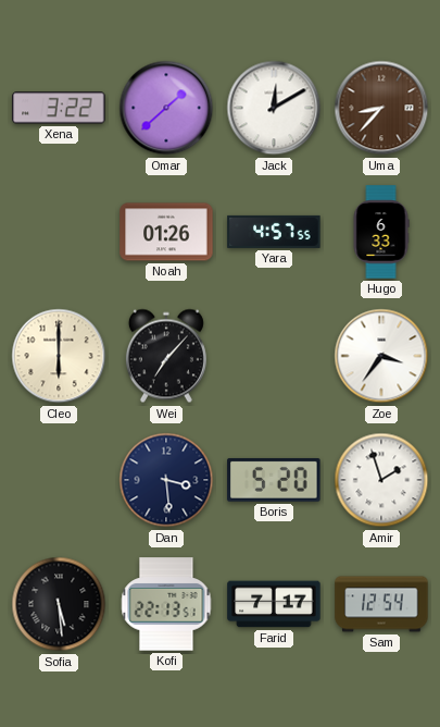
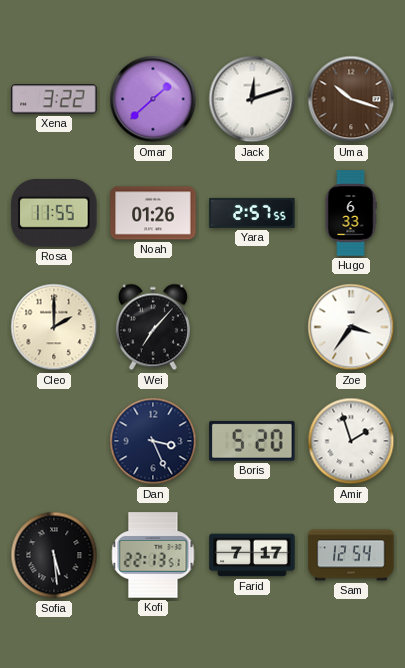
Jack: 12:10 -> 12:12 (252, 99)
Uma: 8:37 -> 10:18 (351, 99)
Rosa: none -> 11:55 (54, 214)
Yara: 4:57 -> 2:57 (252, 213)
Cleo: 6:00 -> 2:00 (54, 327)
Dan: 3:29 -> 3:26 (153, 441)
